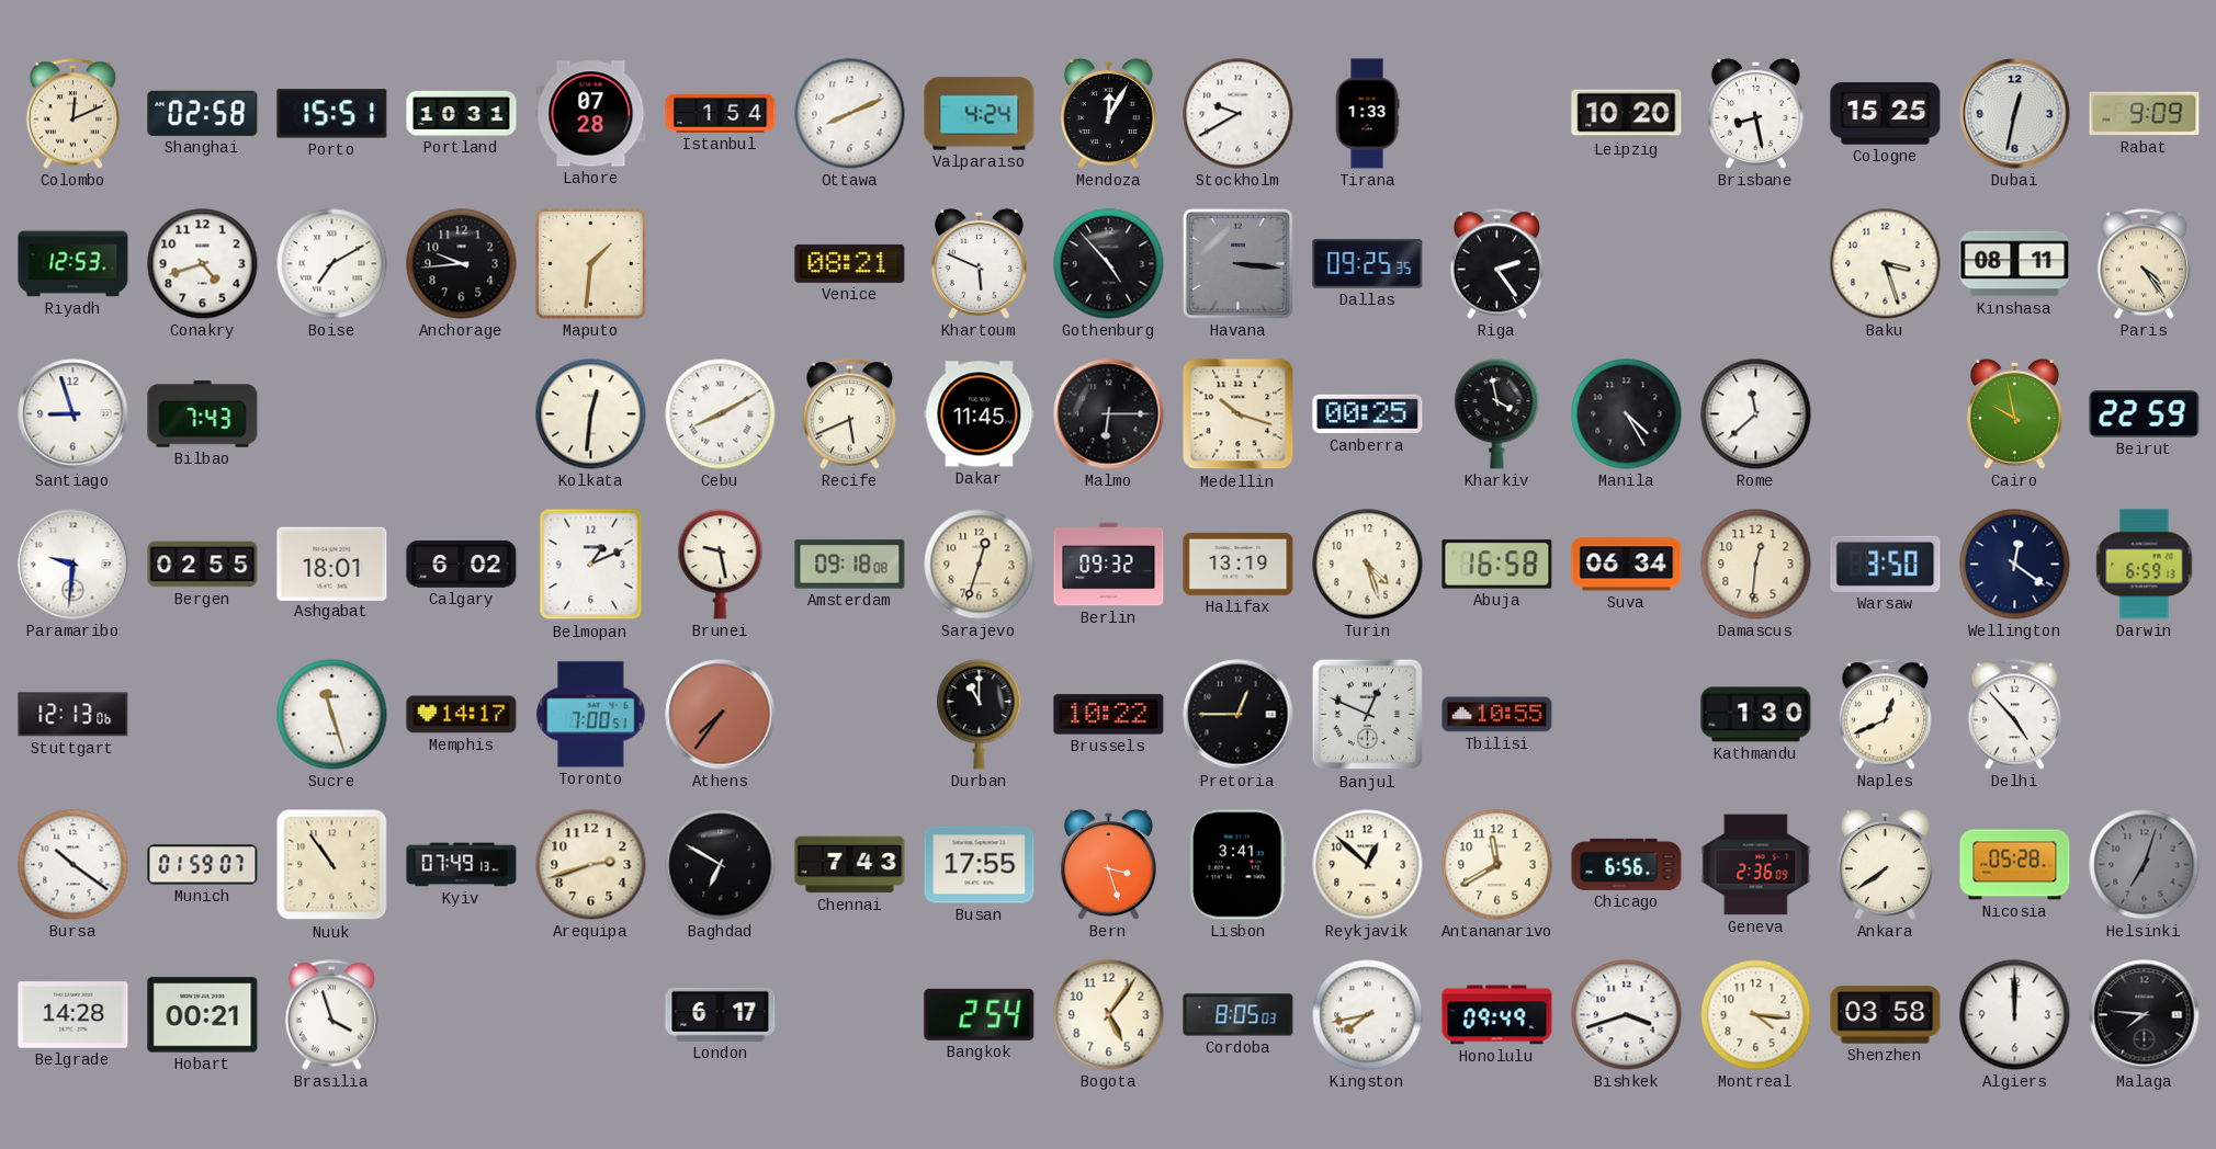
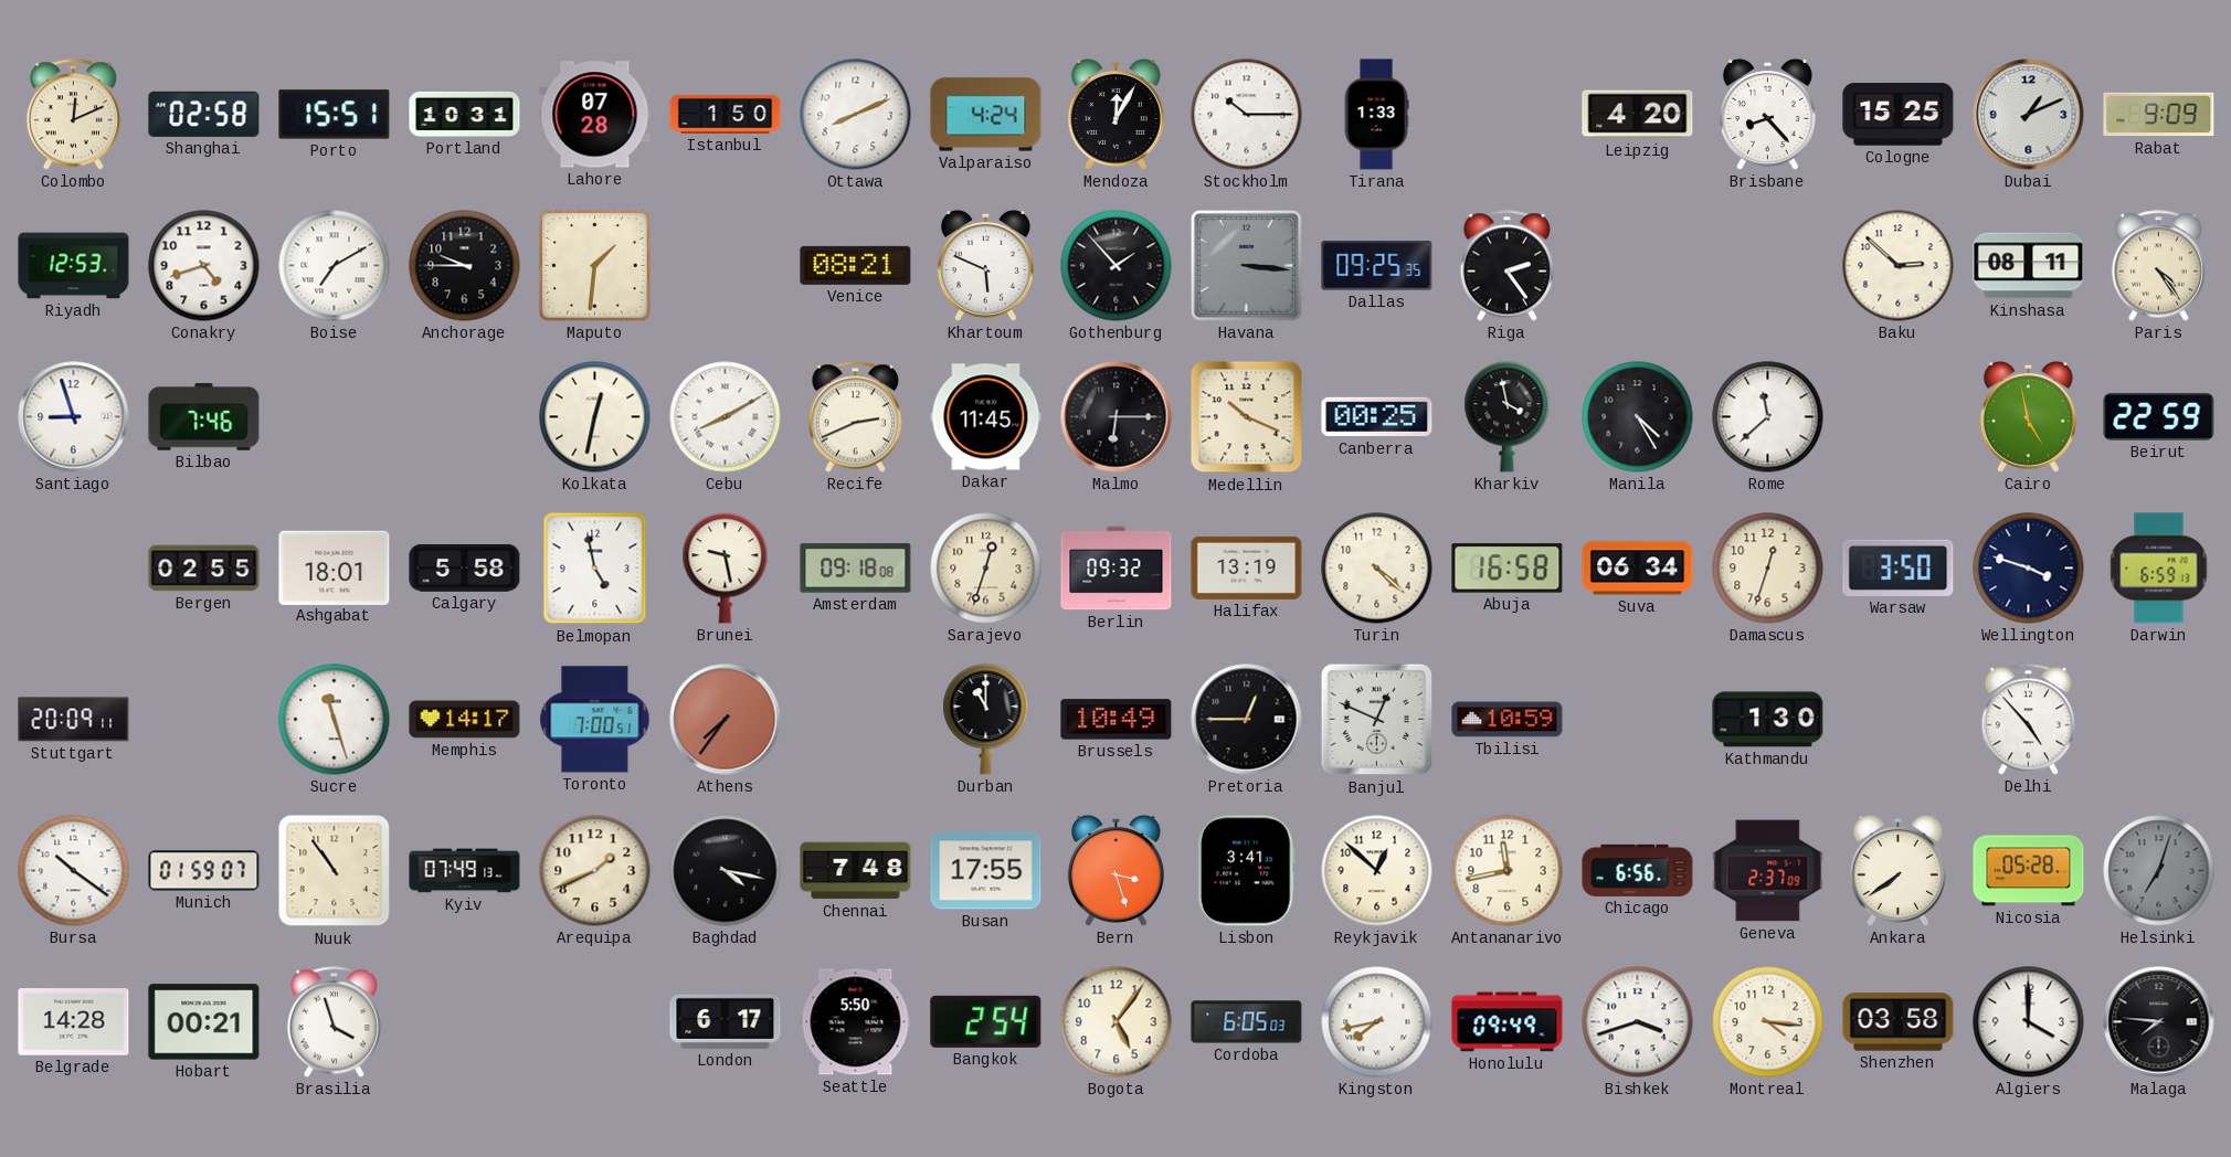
Istanbul: 1:54 -> 1:50 (726, 114)
Stockholm: 9:40 -> 10:15 (1247, 115)
Leipzig: 10:20 -> 4:20 (1638, 115)
Brisbane: 8:28 -> 8:23 (1767, 114)
Dubai: 12:32 -> 1:11 (2029, 115)
Anchorage: 9:44 -> 9:45 (465, 266)
Gothenburg: 4:53 -> 1:53 (1117, 266)
Baku: 3:27 -> 2:52 (1899, 266)
Bilbao: 7:43 -> 7:46 (204, 417)
Kolkata: 12:31 -> 12:32 (595, 417)
Recife: 5:41 -> 2:41 (855, 417)
Medellin: 10:18 -> 10:19 (1247, 417)
Cairo: 9:58 -> 4:58 (2028, 416)
Paramaribo: 9:31 -> none (74, 565)
Calgary: 6:02 -> 5:58 (465, 569)
Belmopan: 1:11 -> 4:58 (595, 569)
Turin: 4:27 -> 4:22 (1377, 569)
Damascus: 12:31 -> 12:33 (1768, 569)
Wellington: 12:21 -> 3:48 (2029, 569)
Stuttgart: 12:13 -> 20:09 (74, 720)
Brussels: 10:22 -> 10:49 (1117, 720)
Tbilisi: 10:55 -> 10:59 (1508, 720)
Naples: 12:41 -> none (1885, 715)
Arequipa: 2:42 -> 1:41 (595, 871)
Baghdad: 6:50 -> 4:17 (726, 871)
Chennai: 7:43 -> 7:48 (856, 871)
Antananarivo: 11:40 -> 11:43 (1508, 871)
Geneva: 2:36 -> 2:37 (1768, 871)
Seattle: none -> 5:50 (856, 1022)
Cordoba: 8:05 -> 6:05 (1247, 1022)
Algiers: 12:00 -> 4:00 (2029, 1022)
